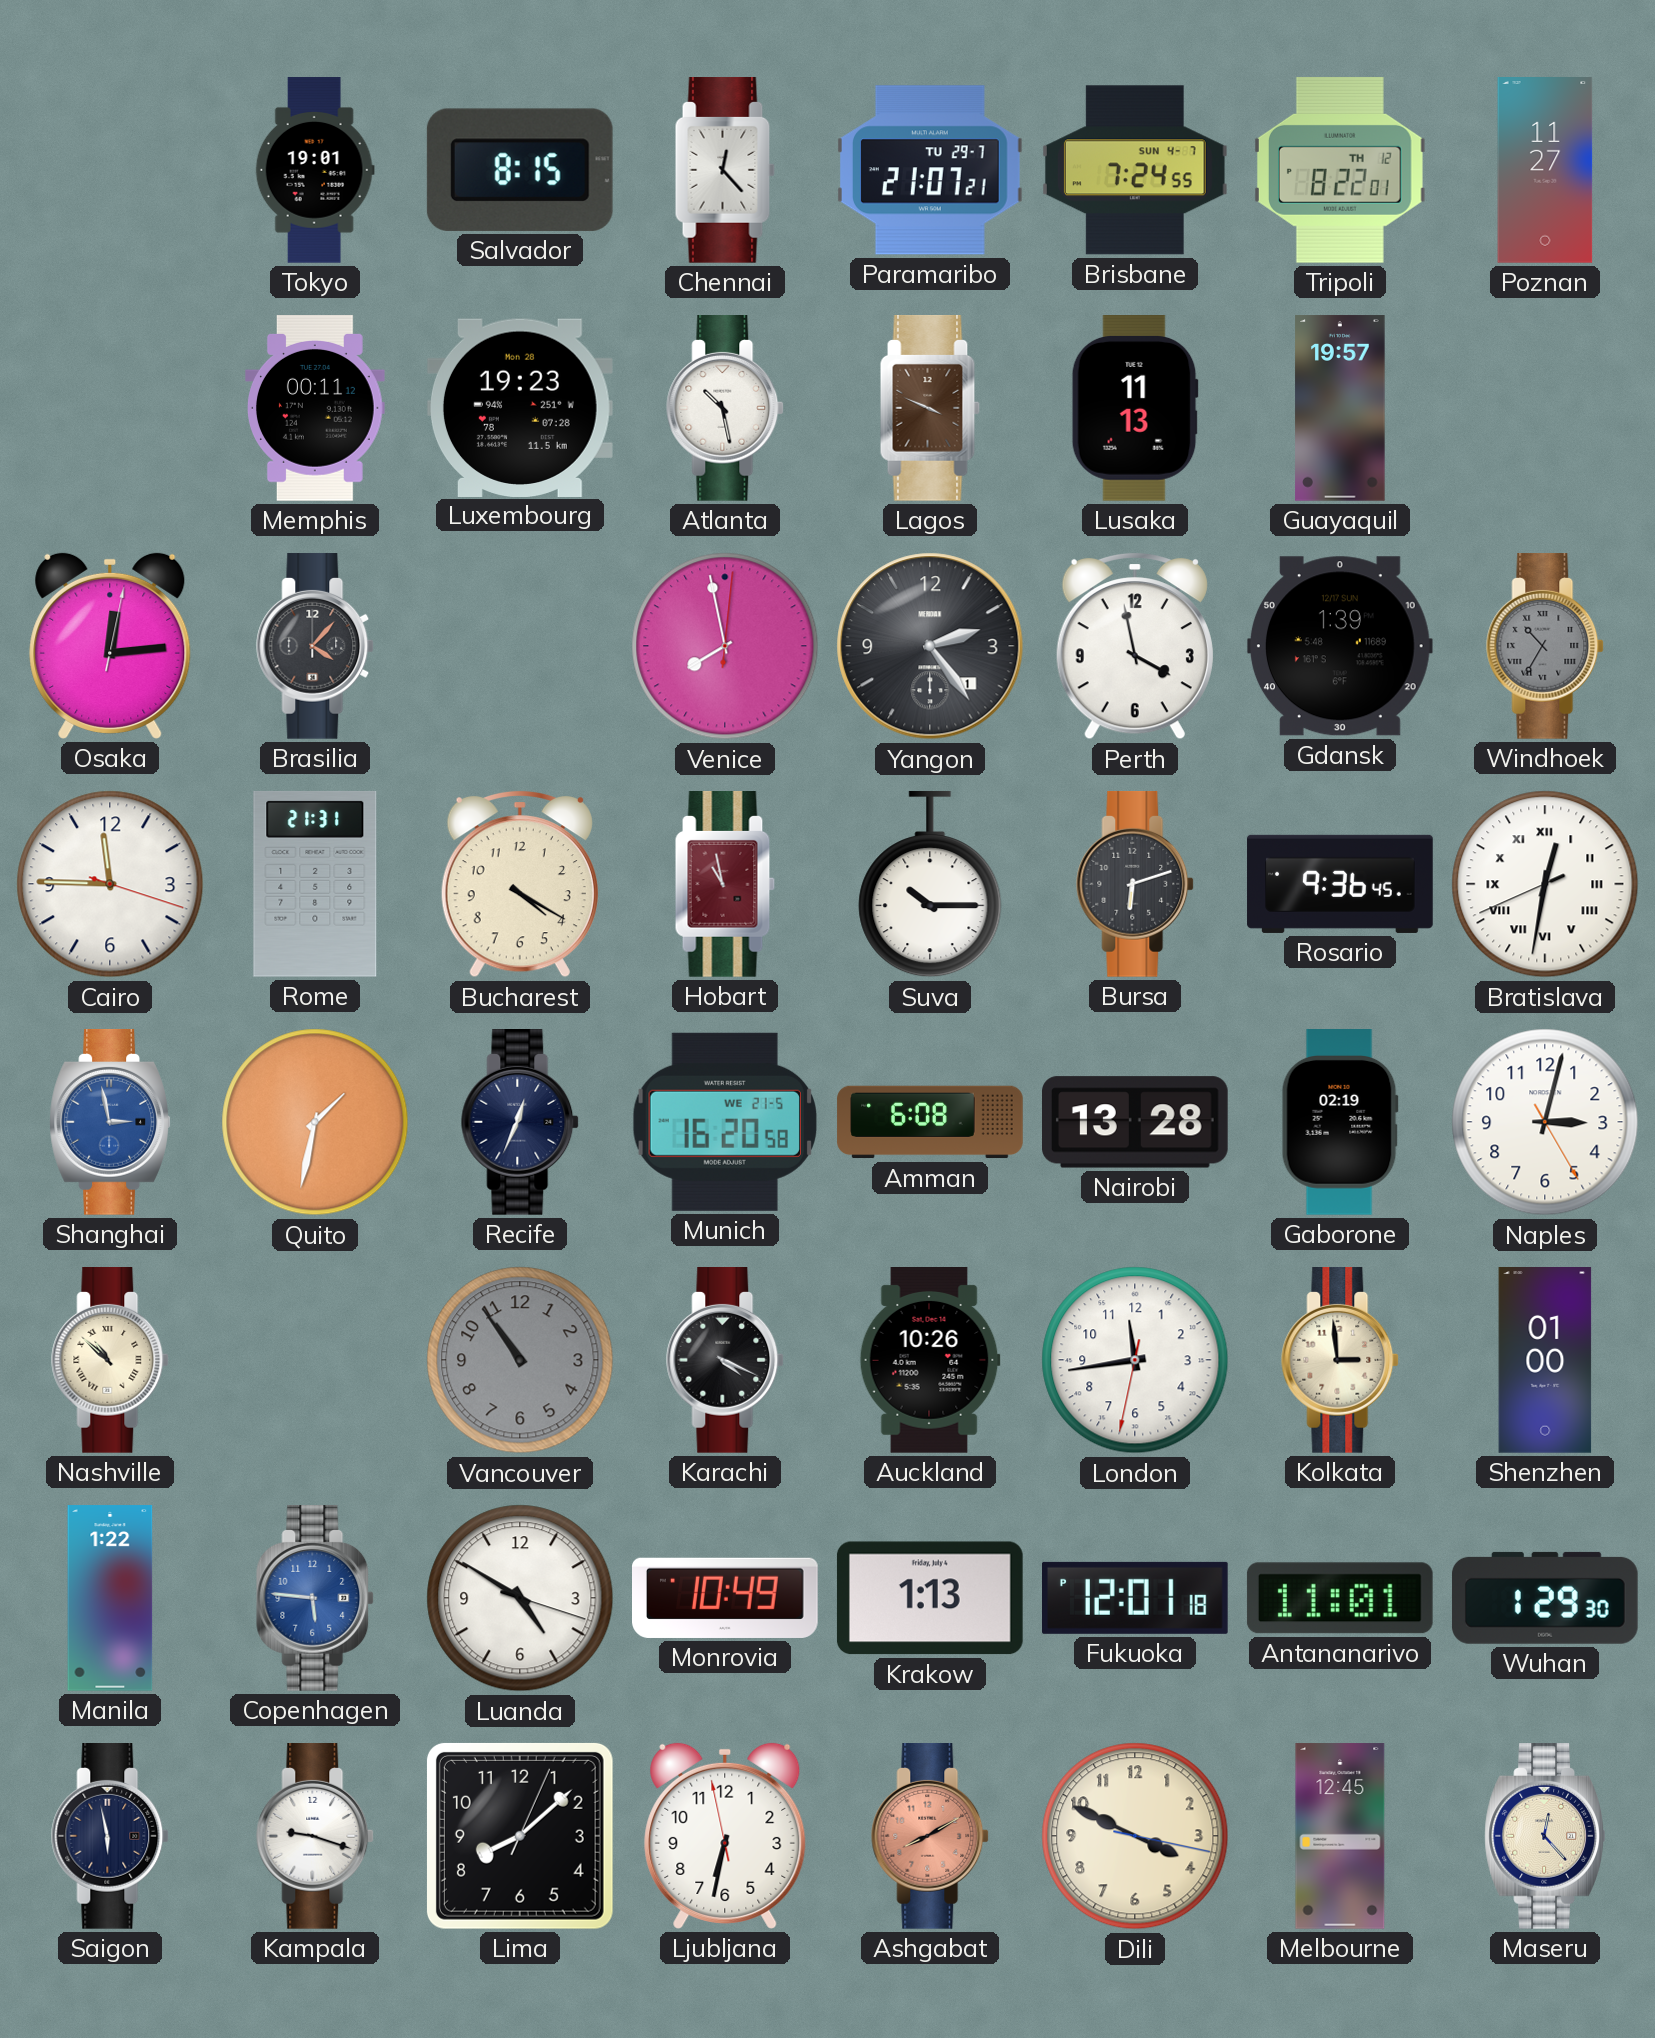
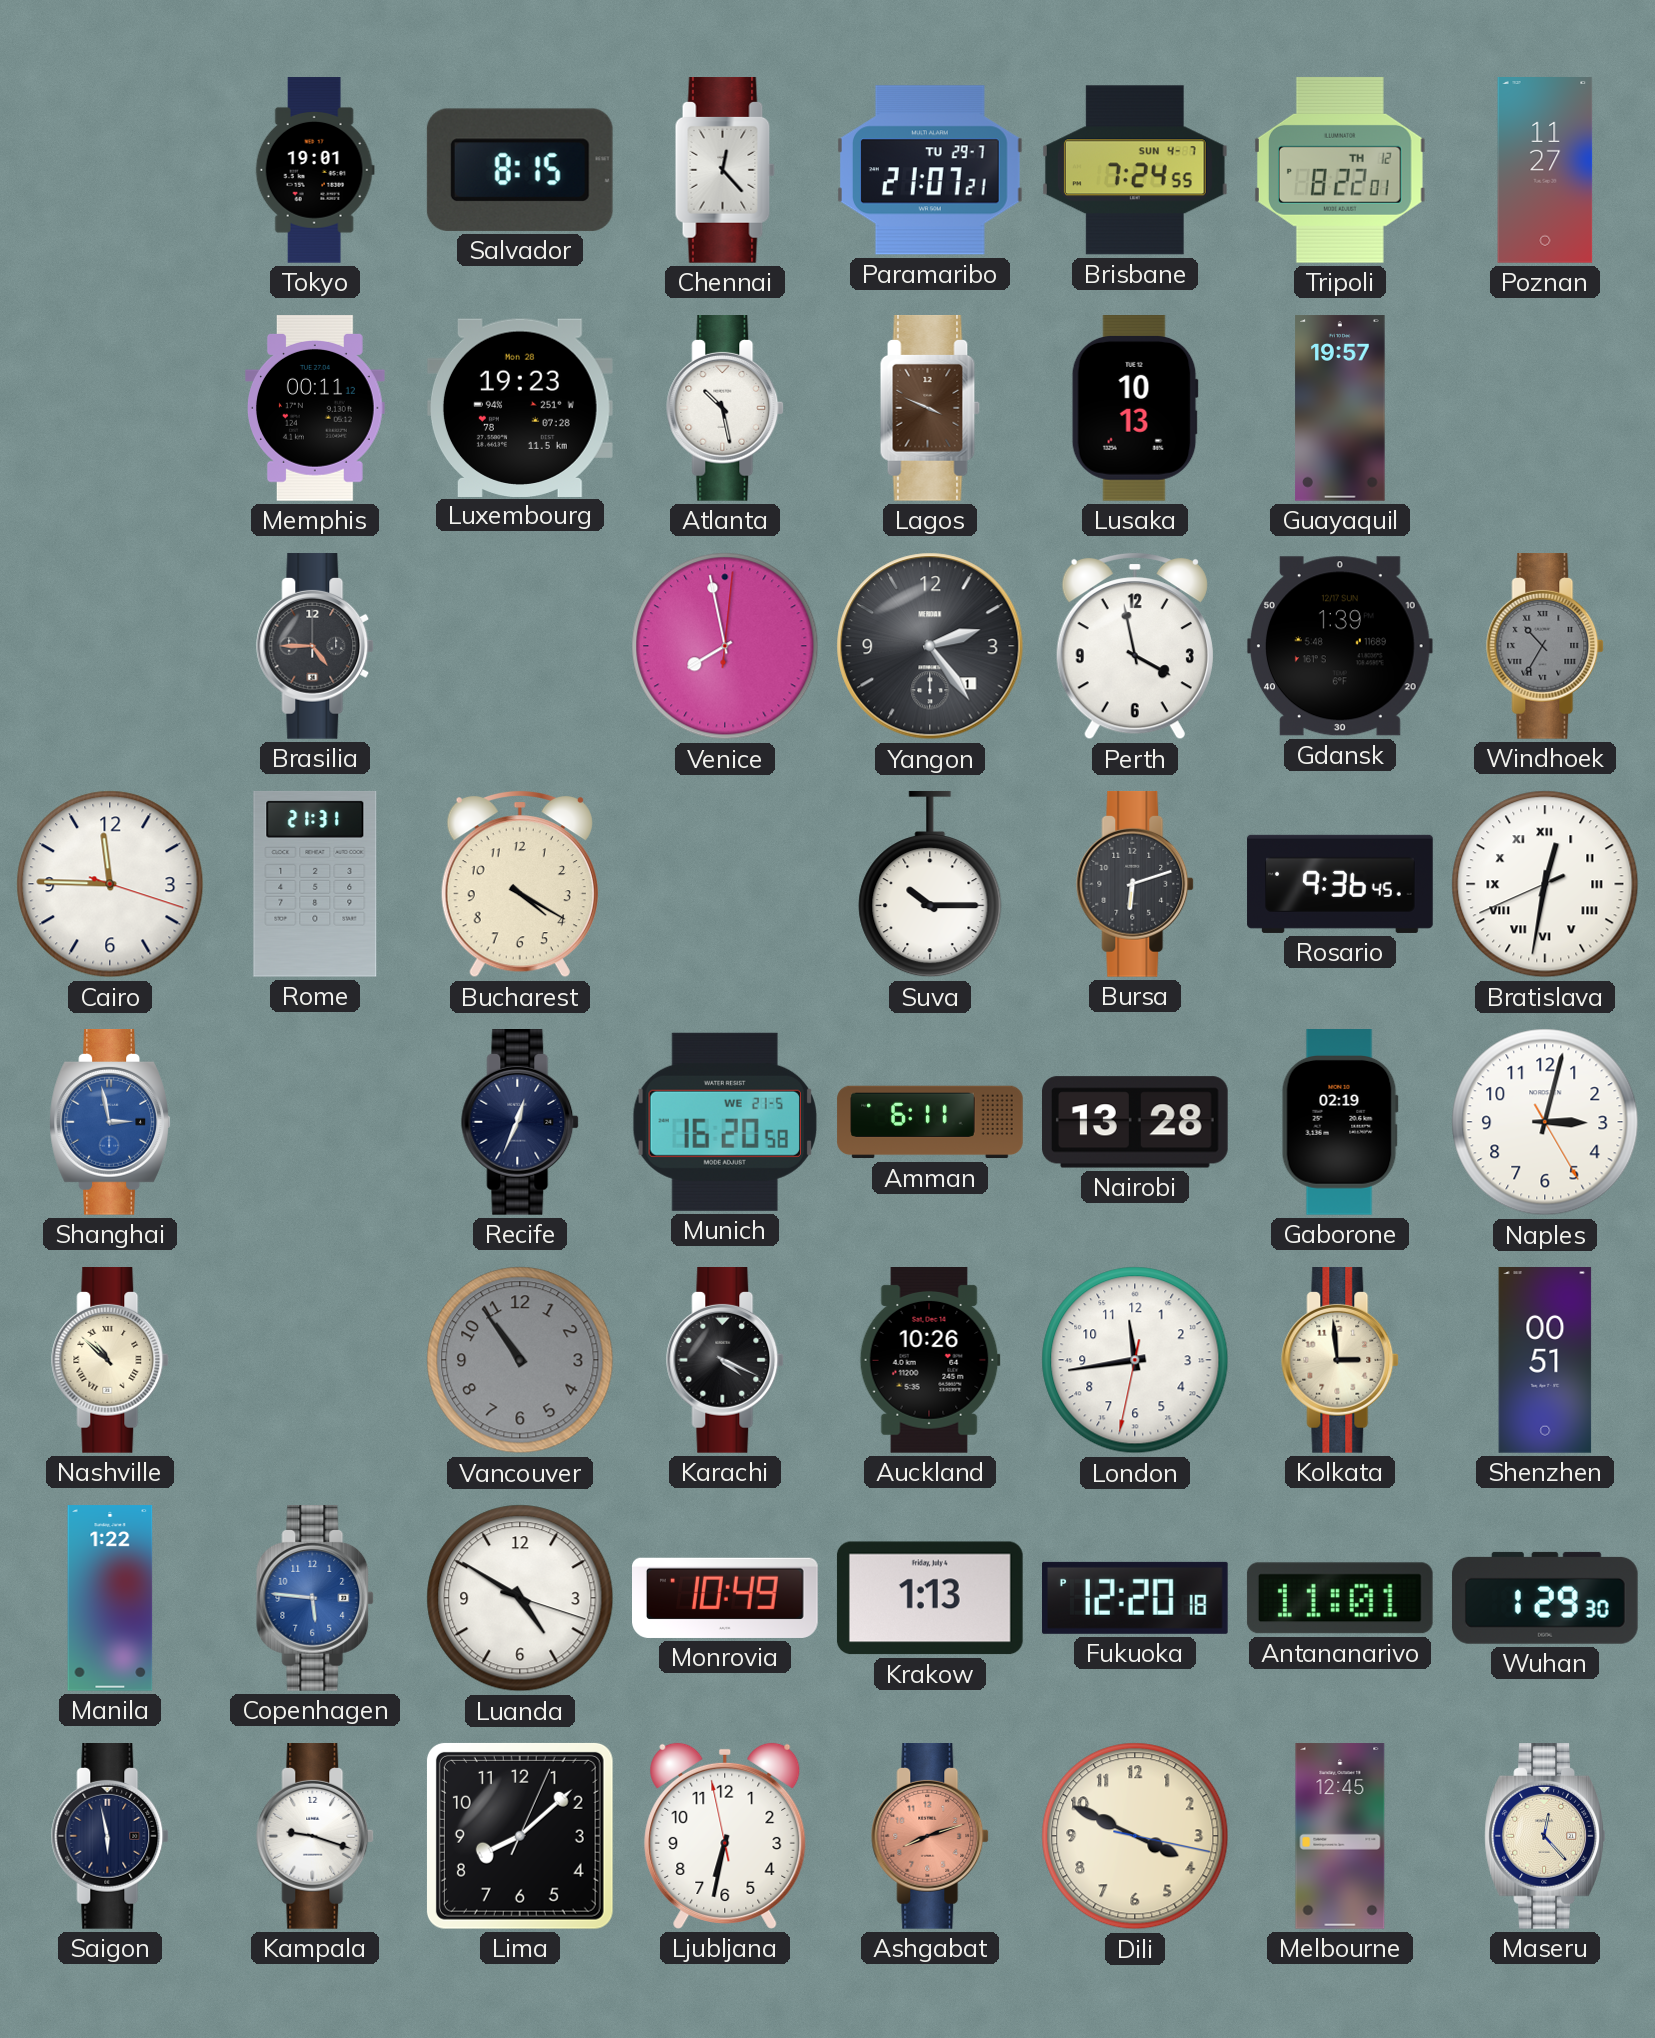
Lusaka: 11:13 -> 10:13 (1135, 409)
Osaka: 12:14 -> none (110, 646)
Brasilia: 4:07 -> 4:45 (316, 647)
Hobart: 10:58 -> none (725, 885)
Quito: 1:32 -> none (315, 1122)
Amman: 6:08 -> 6:11 (930, 1122)
Shenzhen: 01:00 -> 00:51 (1545, 1361)
Fukuoka: 12:01 -> 12:20 (1136, 1598)
Ashgabat: 8:10 -> 8:12 (931, 1837)
